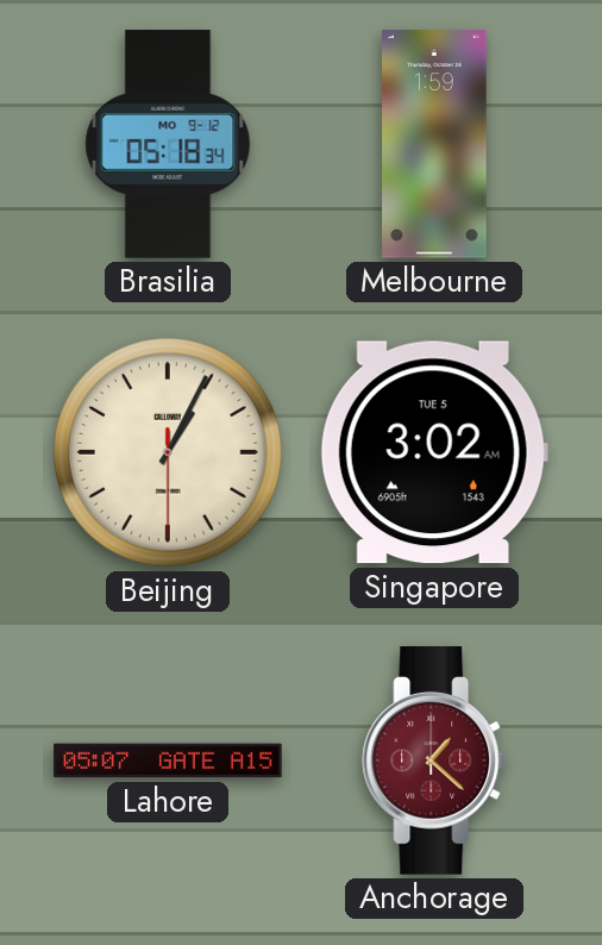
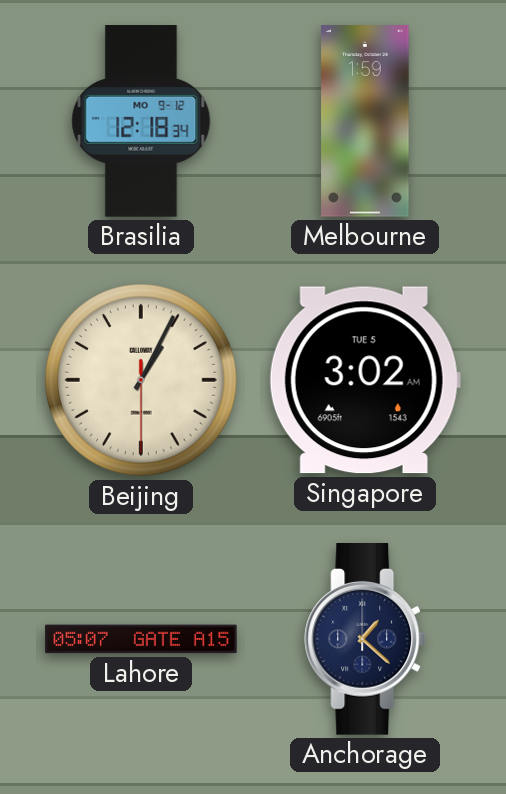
Brasilia: 05:18 -> 12:18 (141, 121)
Anchorage dial: burgundy -> navy (365, 640)
